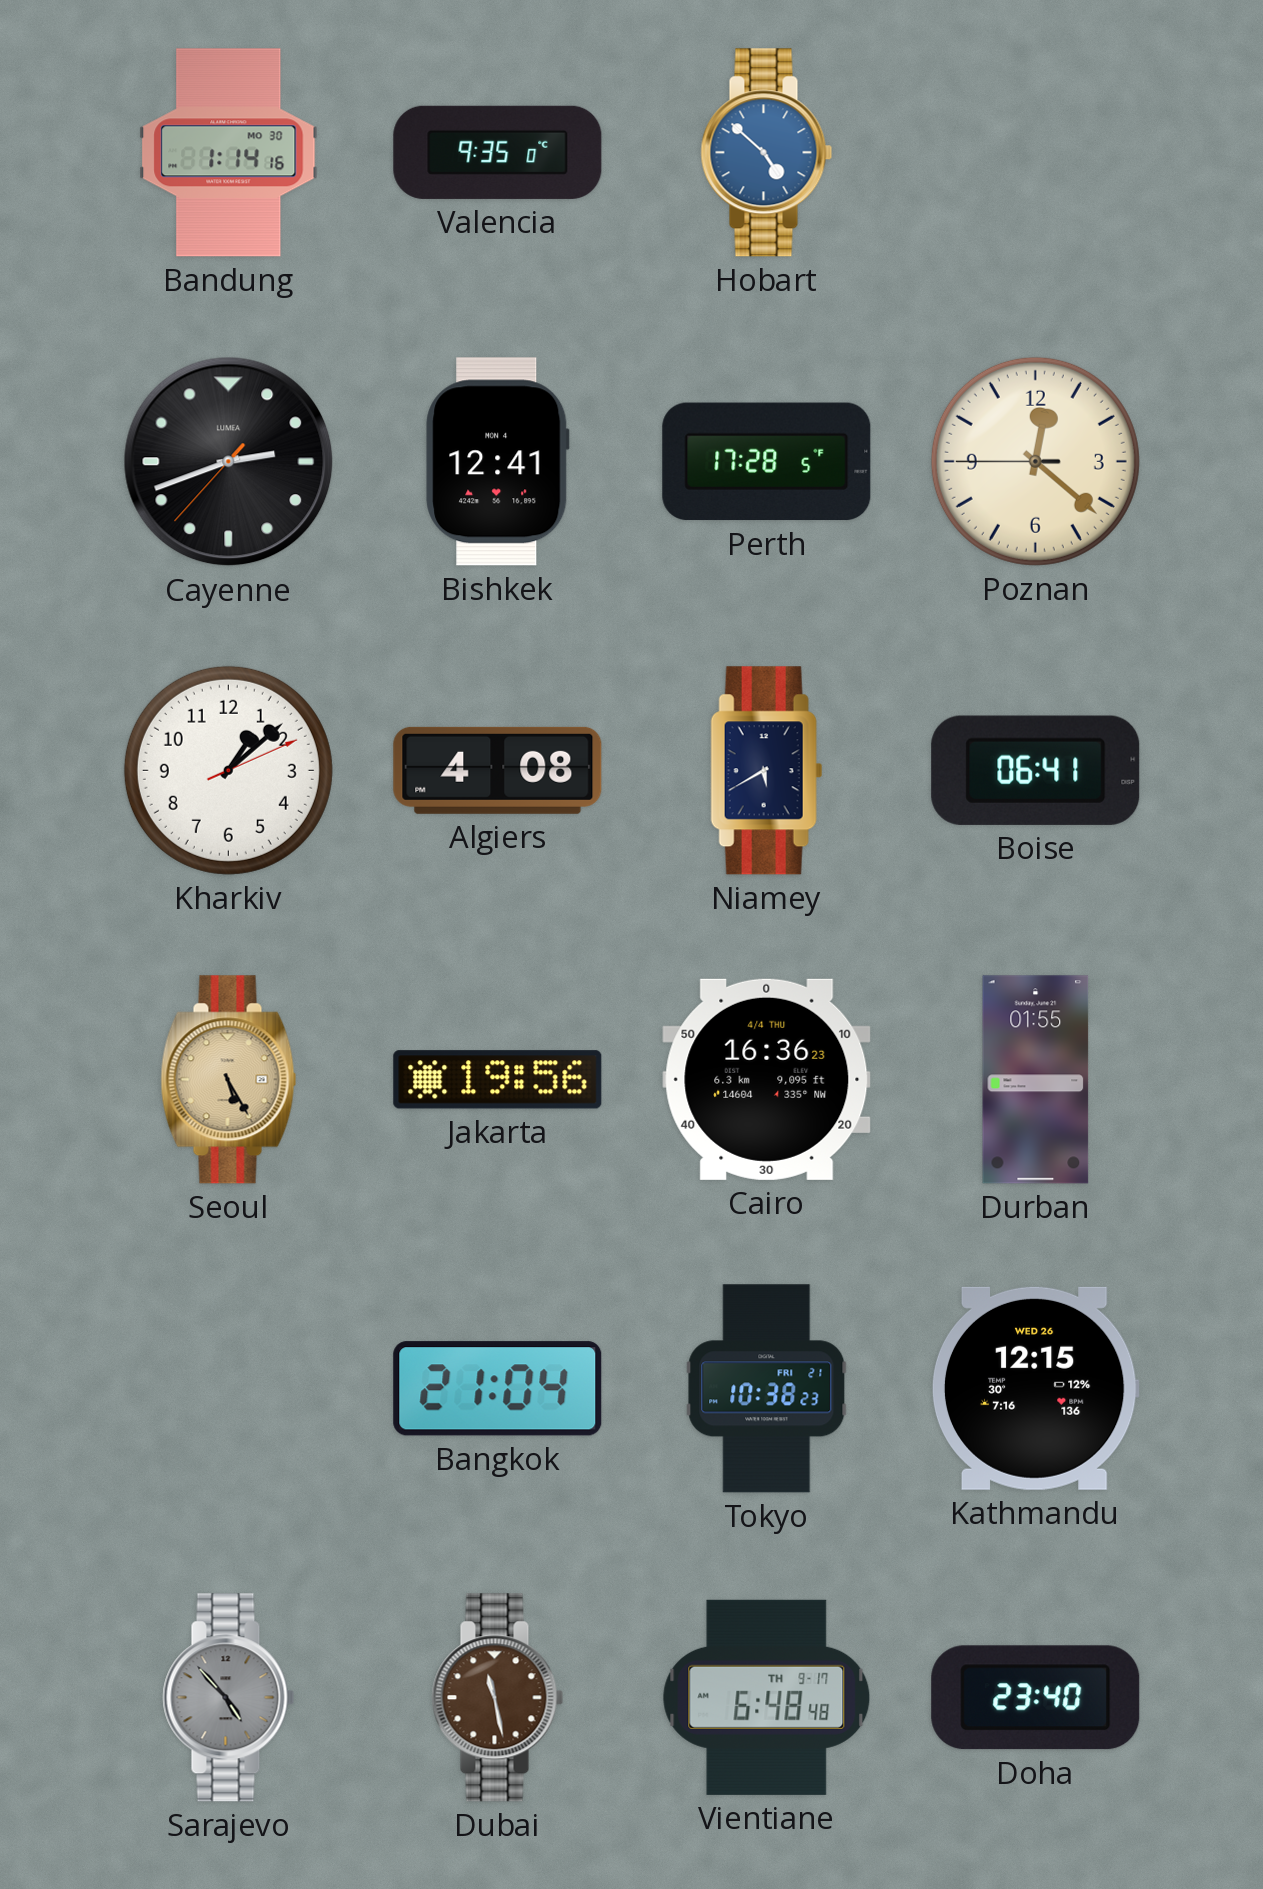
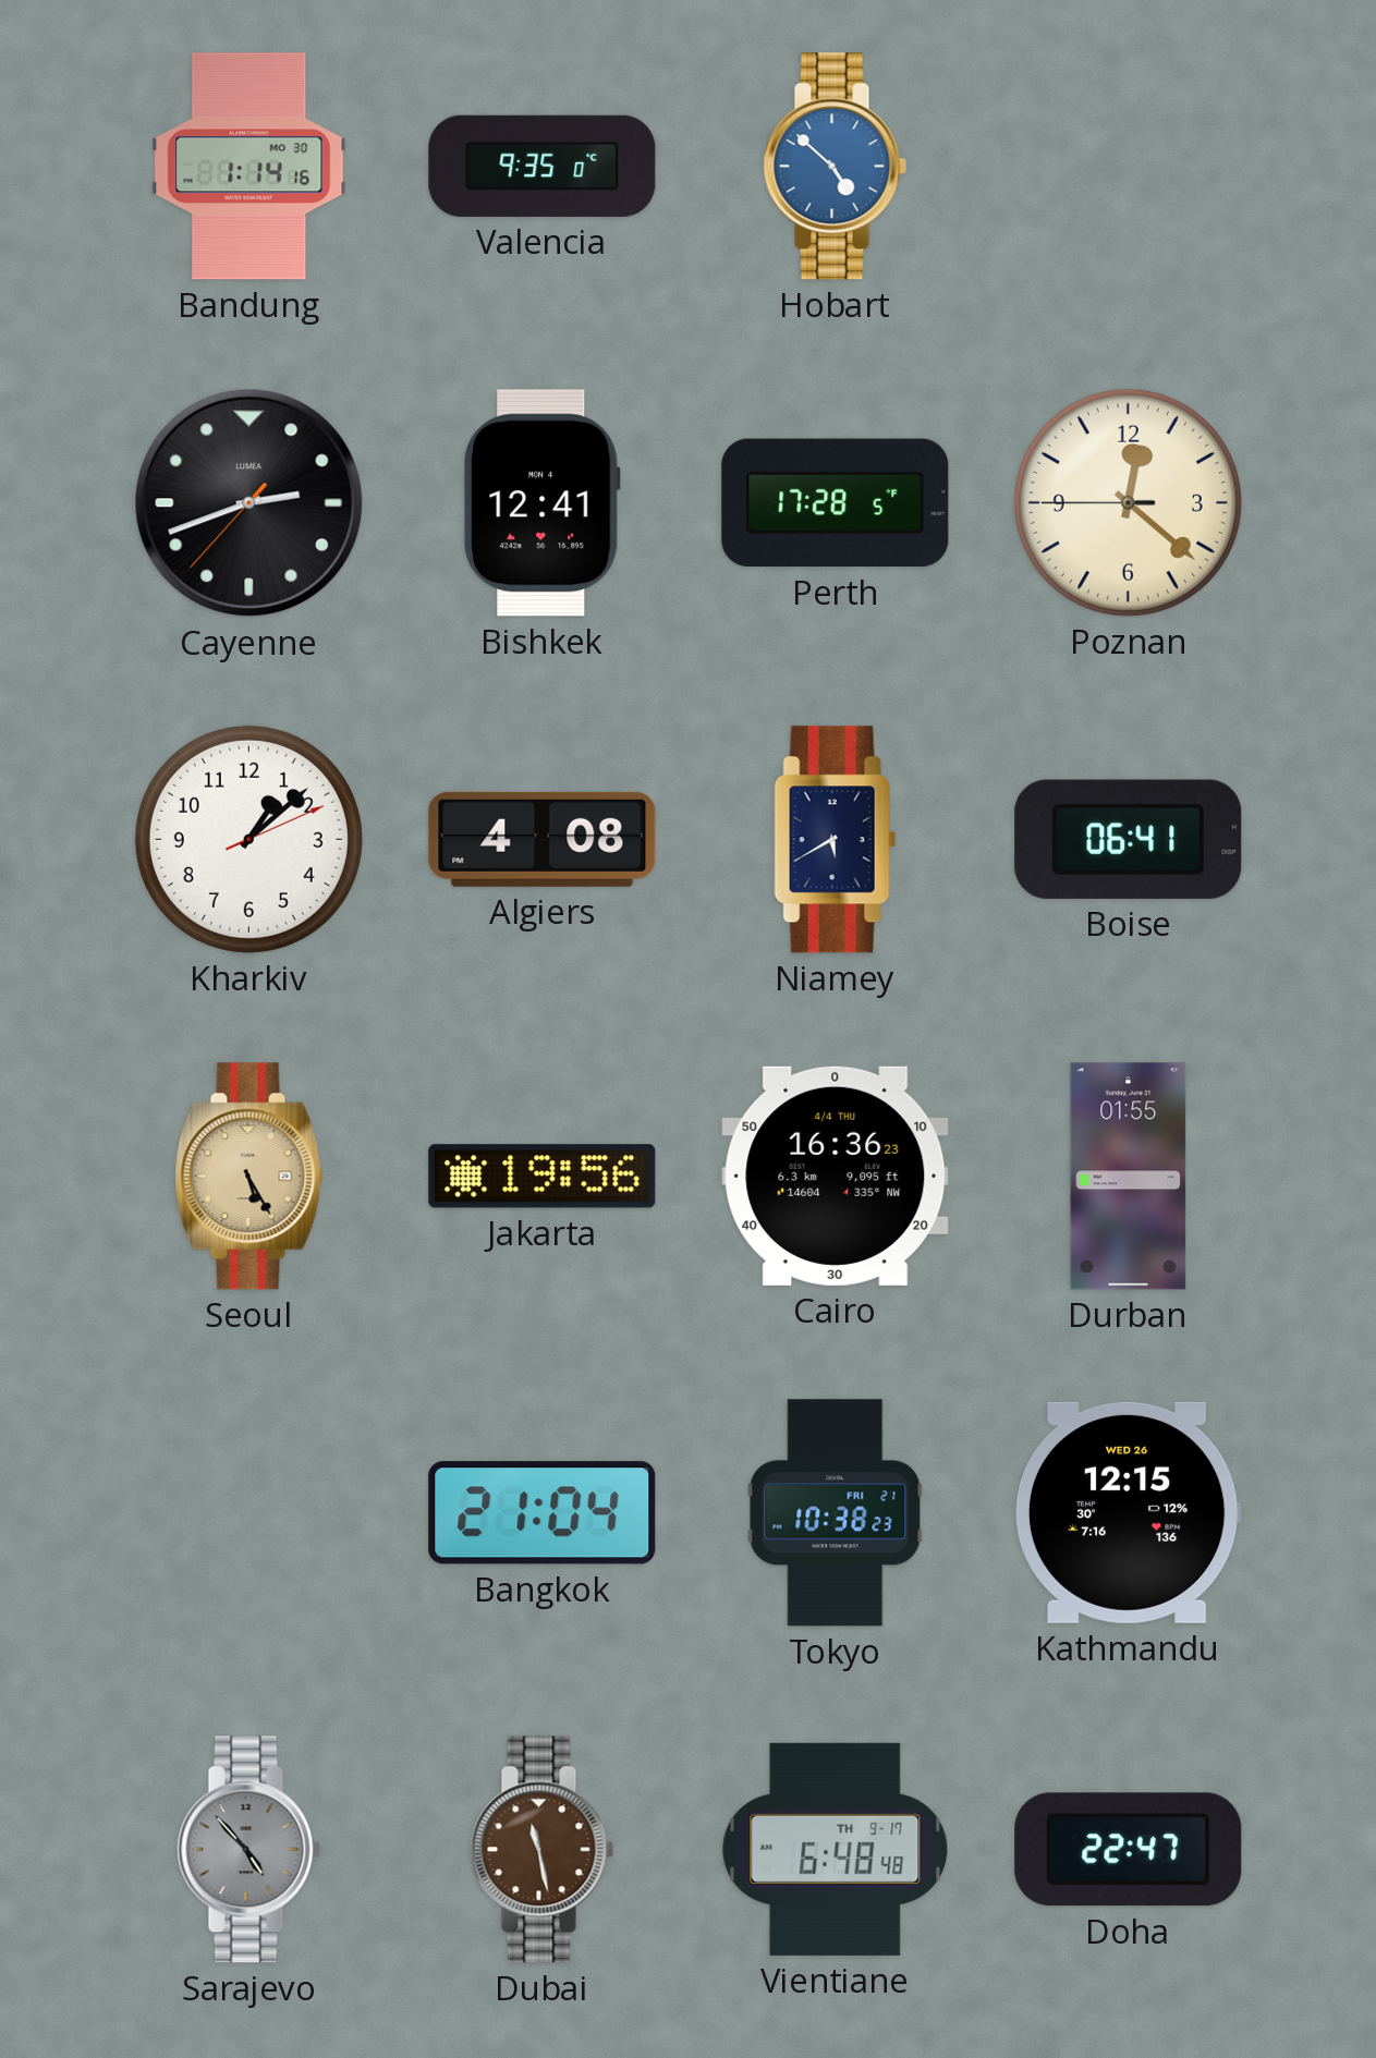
Doha: 23:40 -> 22:47 (1129, 1850)
